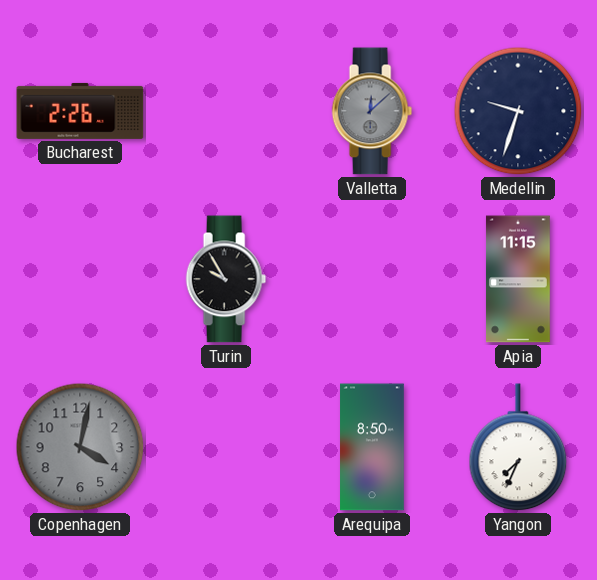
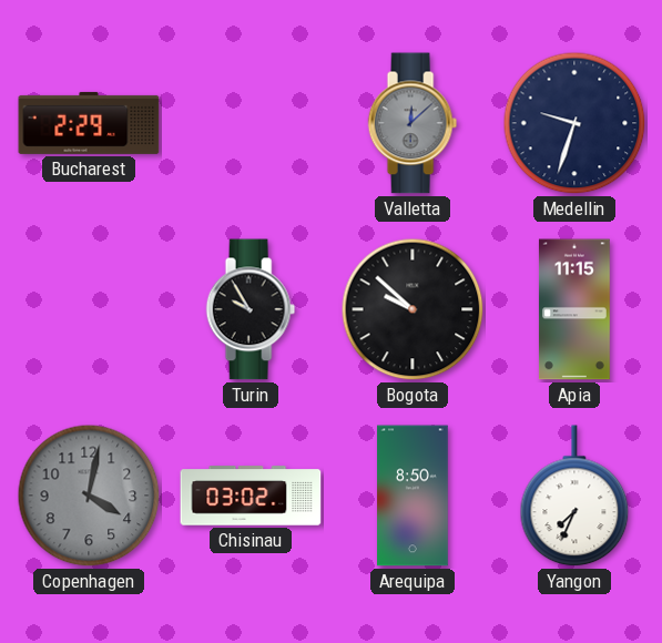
Bucharest: 2:26 -> 2:29 (89, 123)
Bogota: none -> 9:52 (413, 309)
Chisinau: none -> 03:02 (251, 496)
